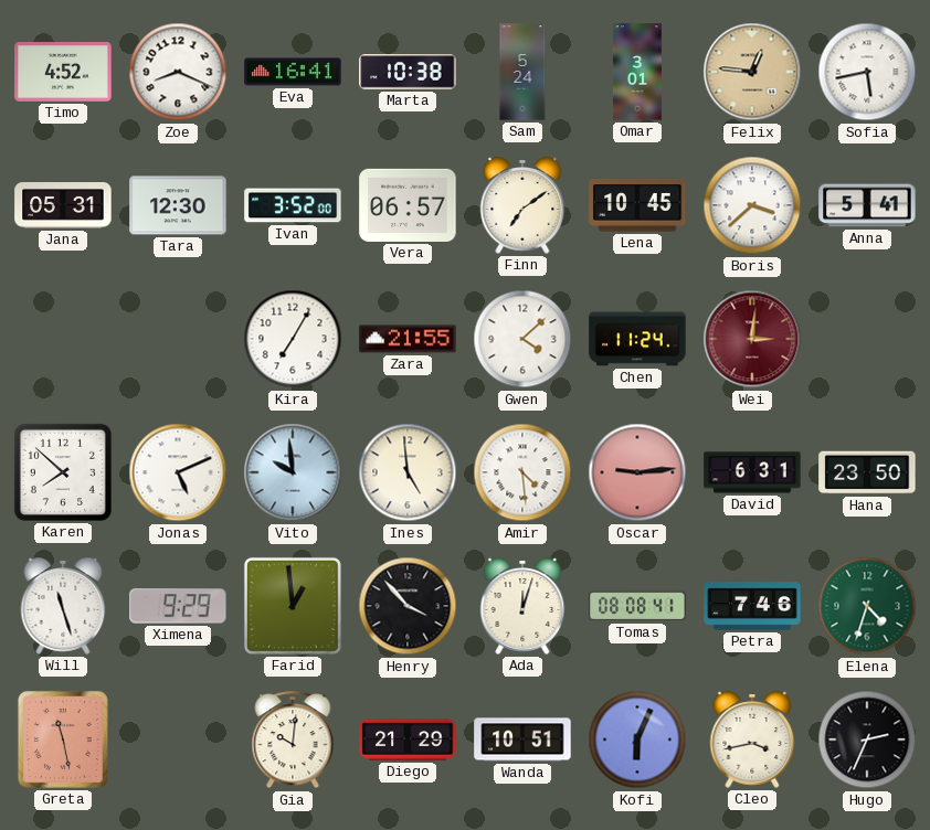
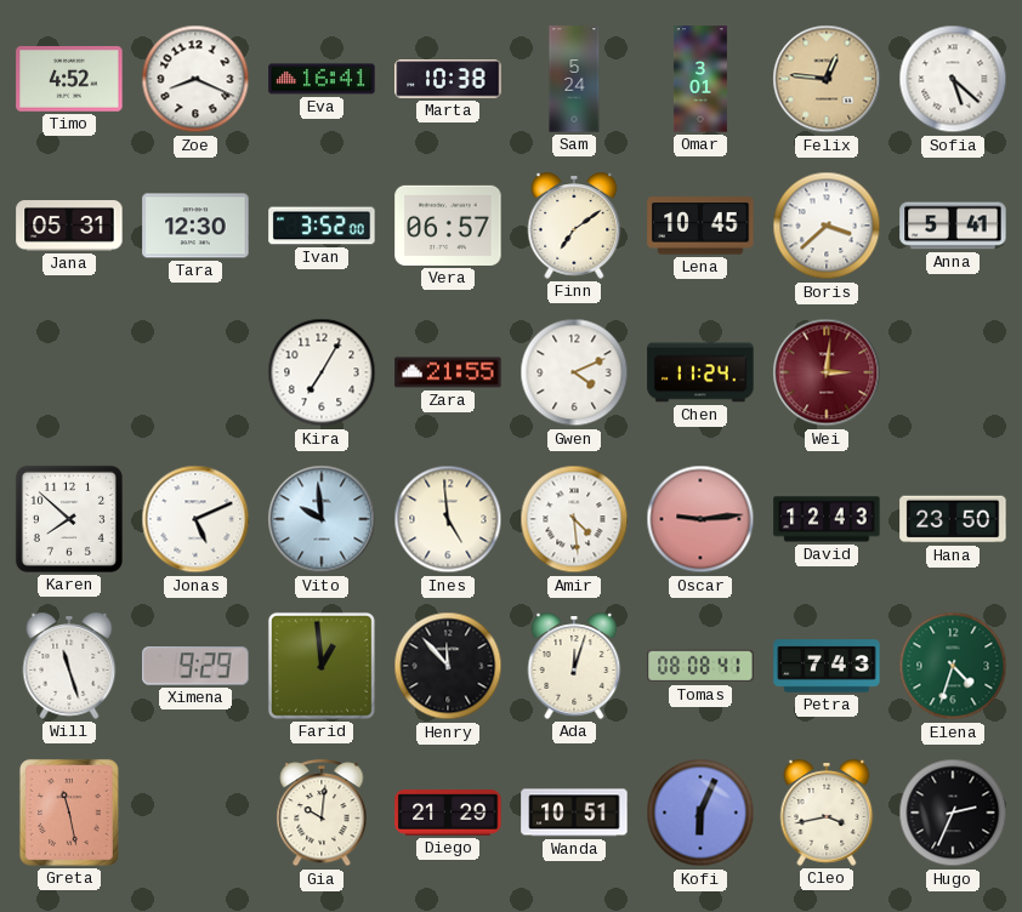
Sofia: 5:43 -> 5:22 (953, 79)
Gwen: 4:08 -> 4:11 (574, 372)
David: 6:31 -> 12:43 (827, 519)
Henry: 3:53 -> 11:53 (448, 666)
Petra: 7:46 -> 7:43 (827, 666)
